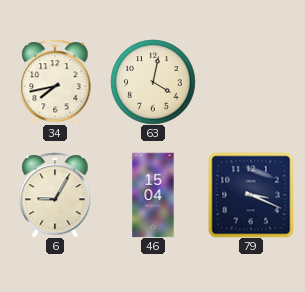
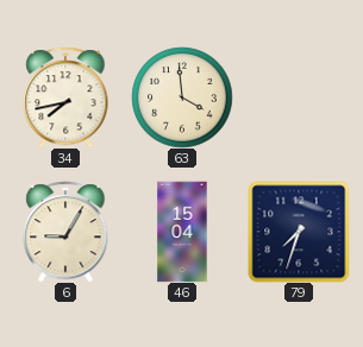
63: 4:02 -> 3:59 (182, 97)
79: 3:19 -> 7:33 (299, 232)
